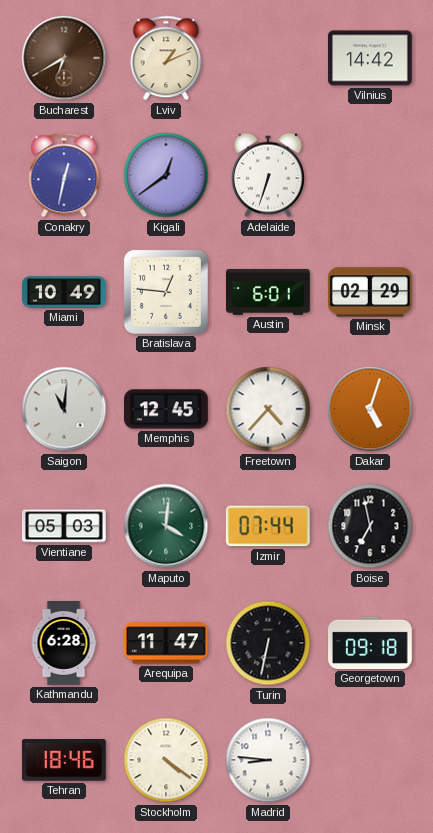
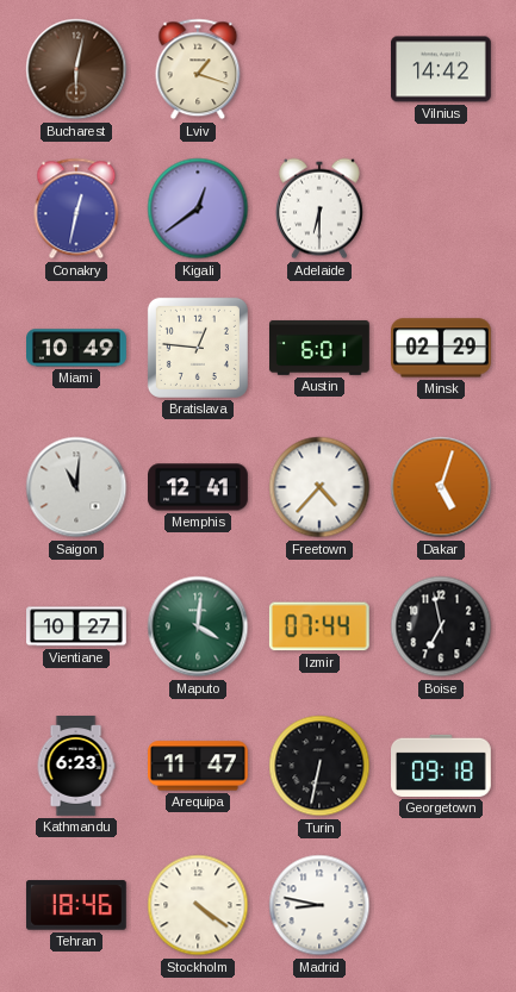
Bucharest: 6:40 -> 6:02 (76, 69)
Lviv: 1:11 -> 1:18 (198, 69)
Adelaide: 6:33 -> 6:30 (319, 208)
Memphis: 12:45 -> 12:41 (199, 487)
Vientiane: 05:03 -> 10:27 (77, 626)
Kathmandu: 6:28 -> 6:23 (76, 766)
Madrid: 8:46 -> 8:47 (319, 905)
